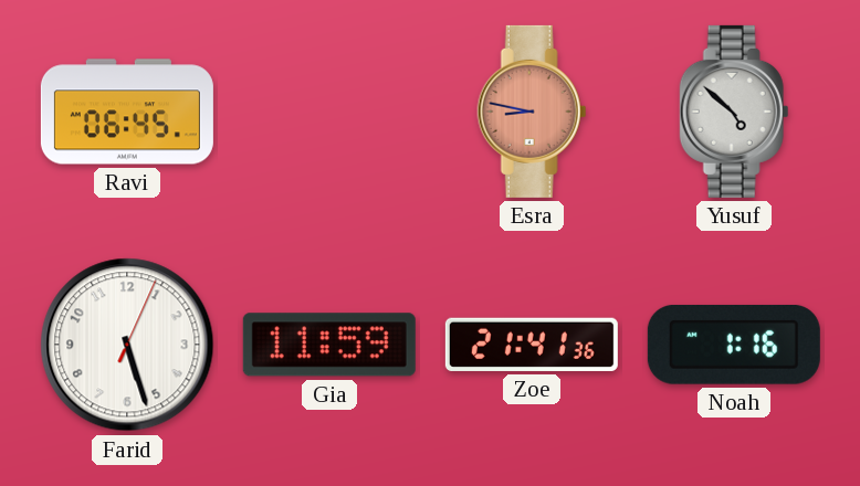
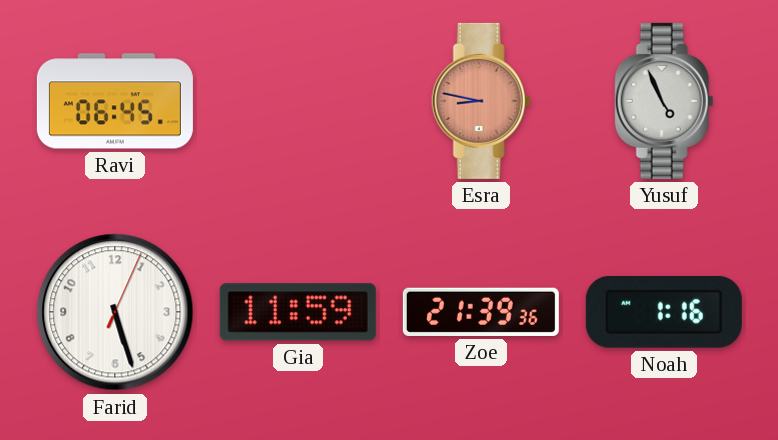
Yusuf: 4:52 -> 4:56 (664, 101)
Zoe: 21:41 -> 21:39 (481, 312)
